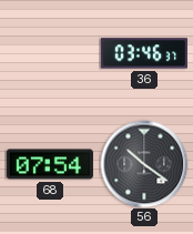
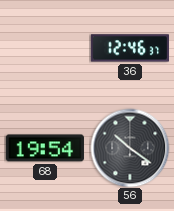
36: 03:46 -> 12:46 (130, 48)
68: 07:54 -> 19:54 (45, 148)
